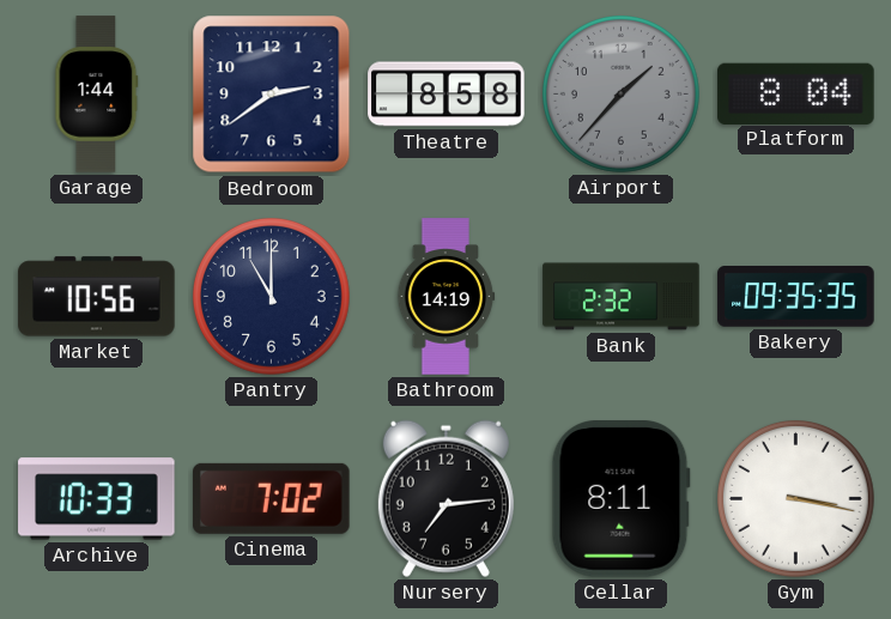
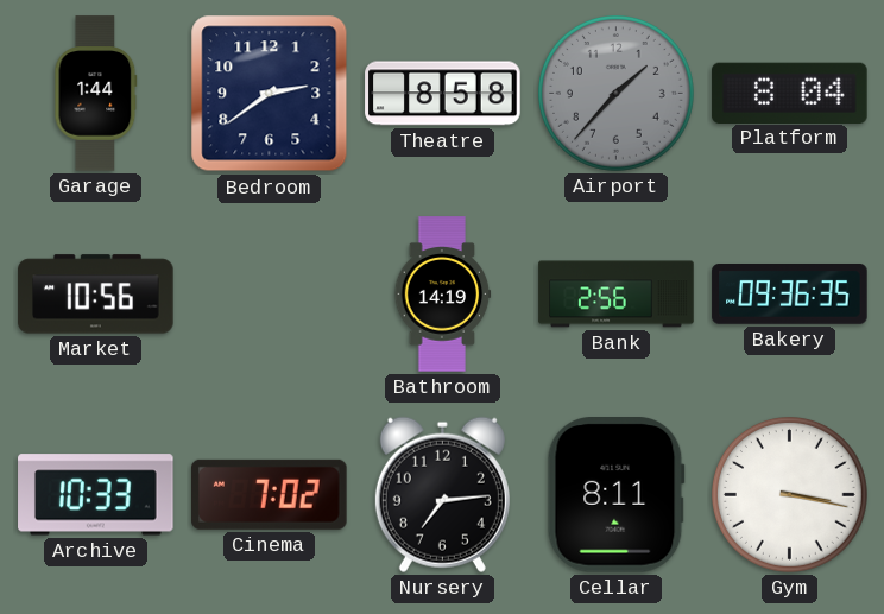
Pantry: 11:00 -> none (272, 297)
Bank: 2:32 -> 2:56 (617, 295)
Bakery: 09:35 -> 09:36 (790, 295)
